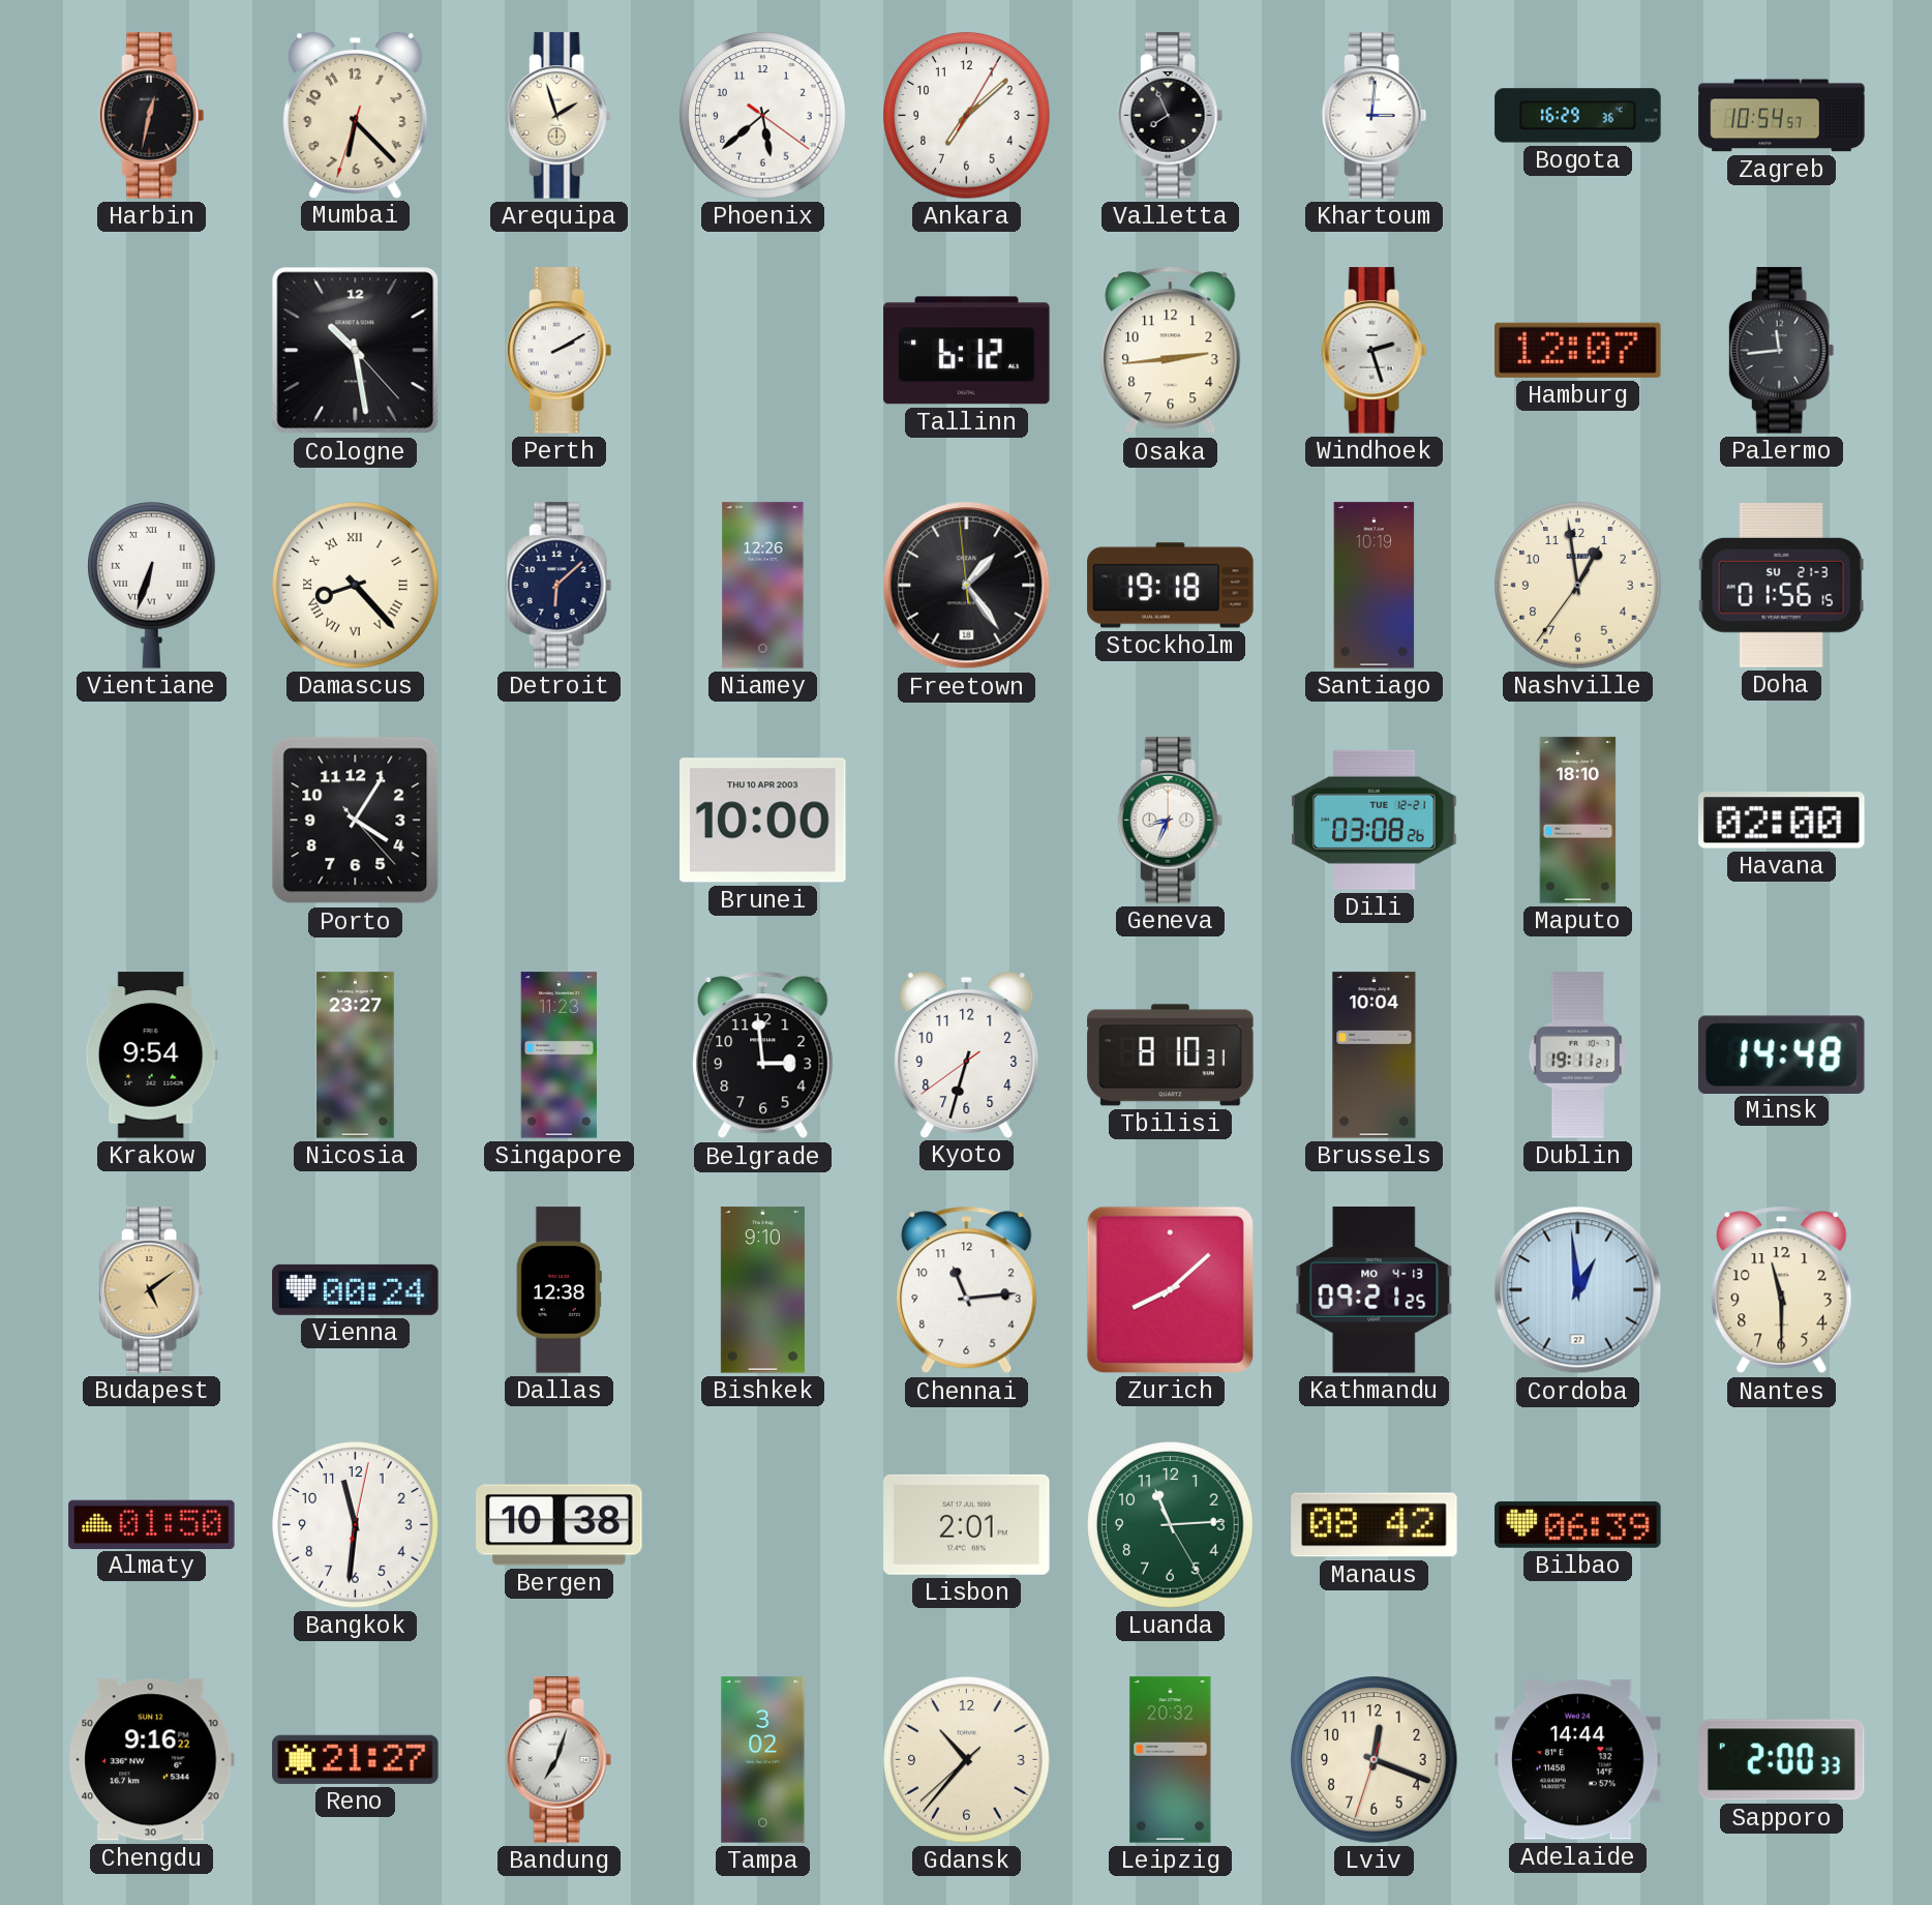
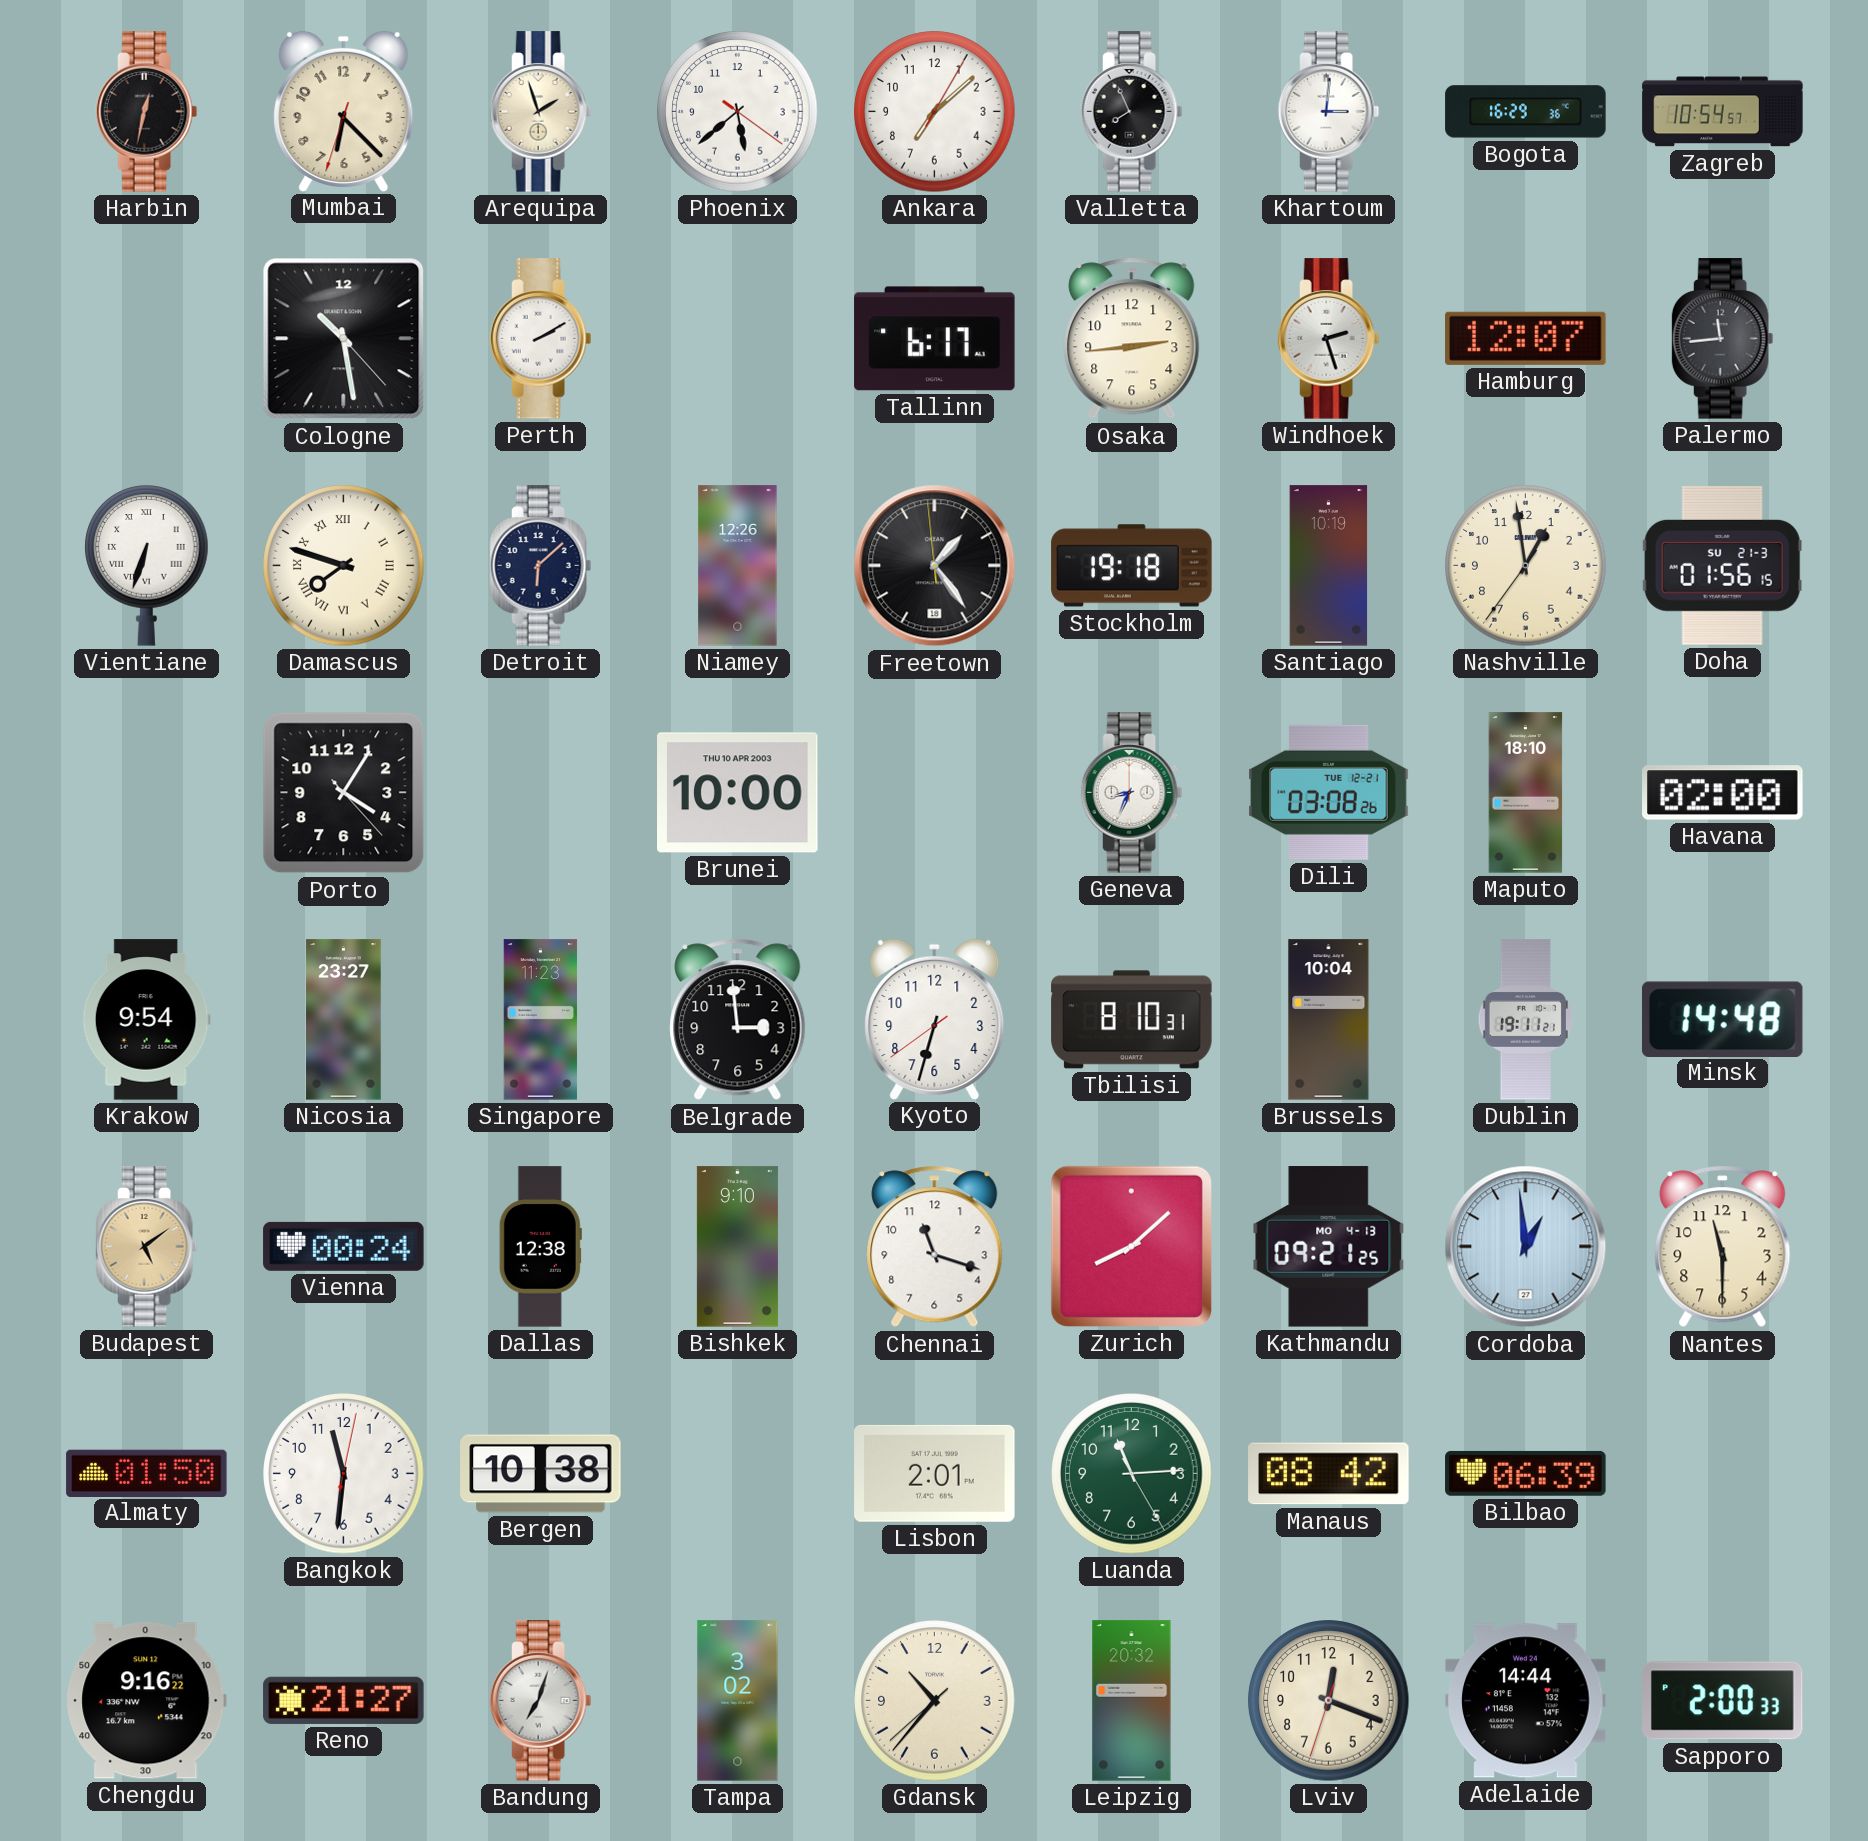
Tallinn: 6:12 -> 6:17 (935, 339)
Damascus: 8:23 -> 7:48 (344, 566)
Chennai: 11:14 -> 11:18 (935, 1247)
